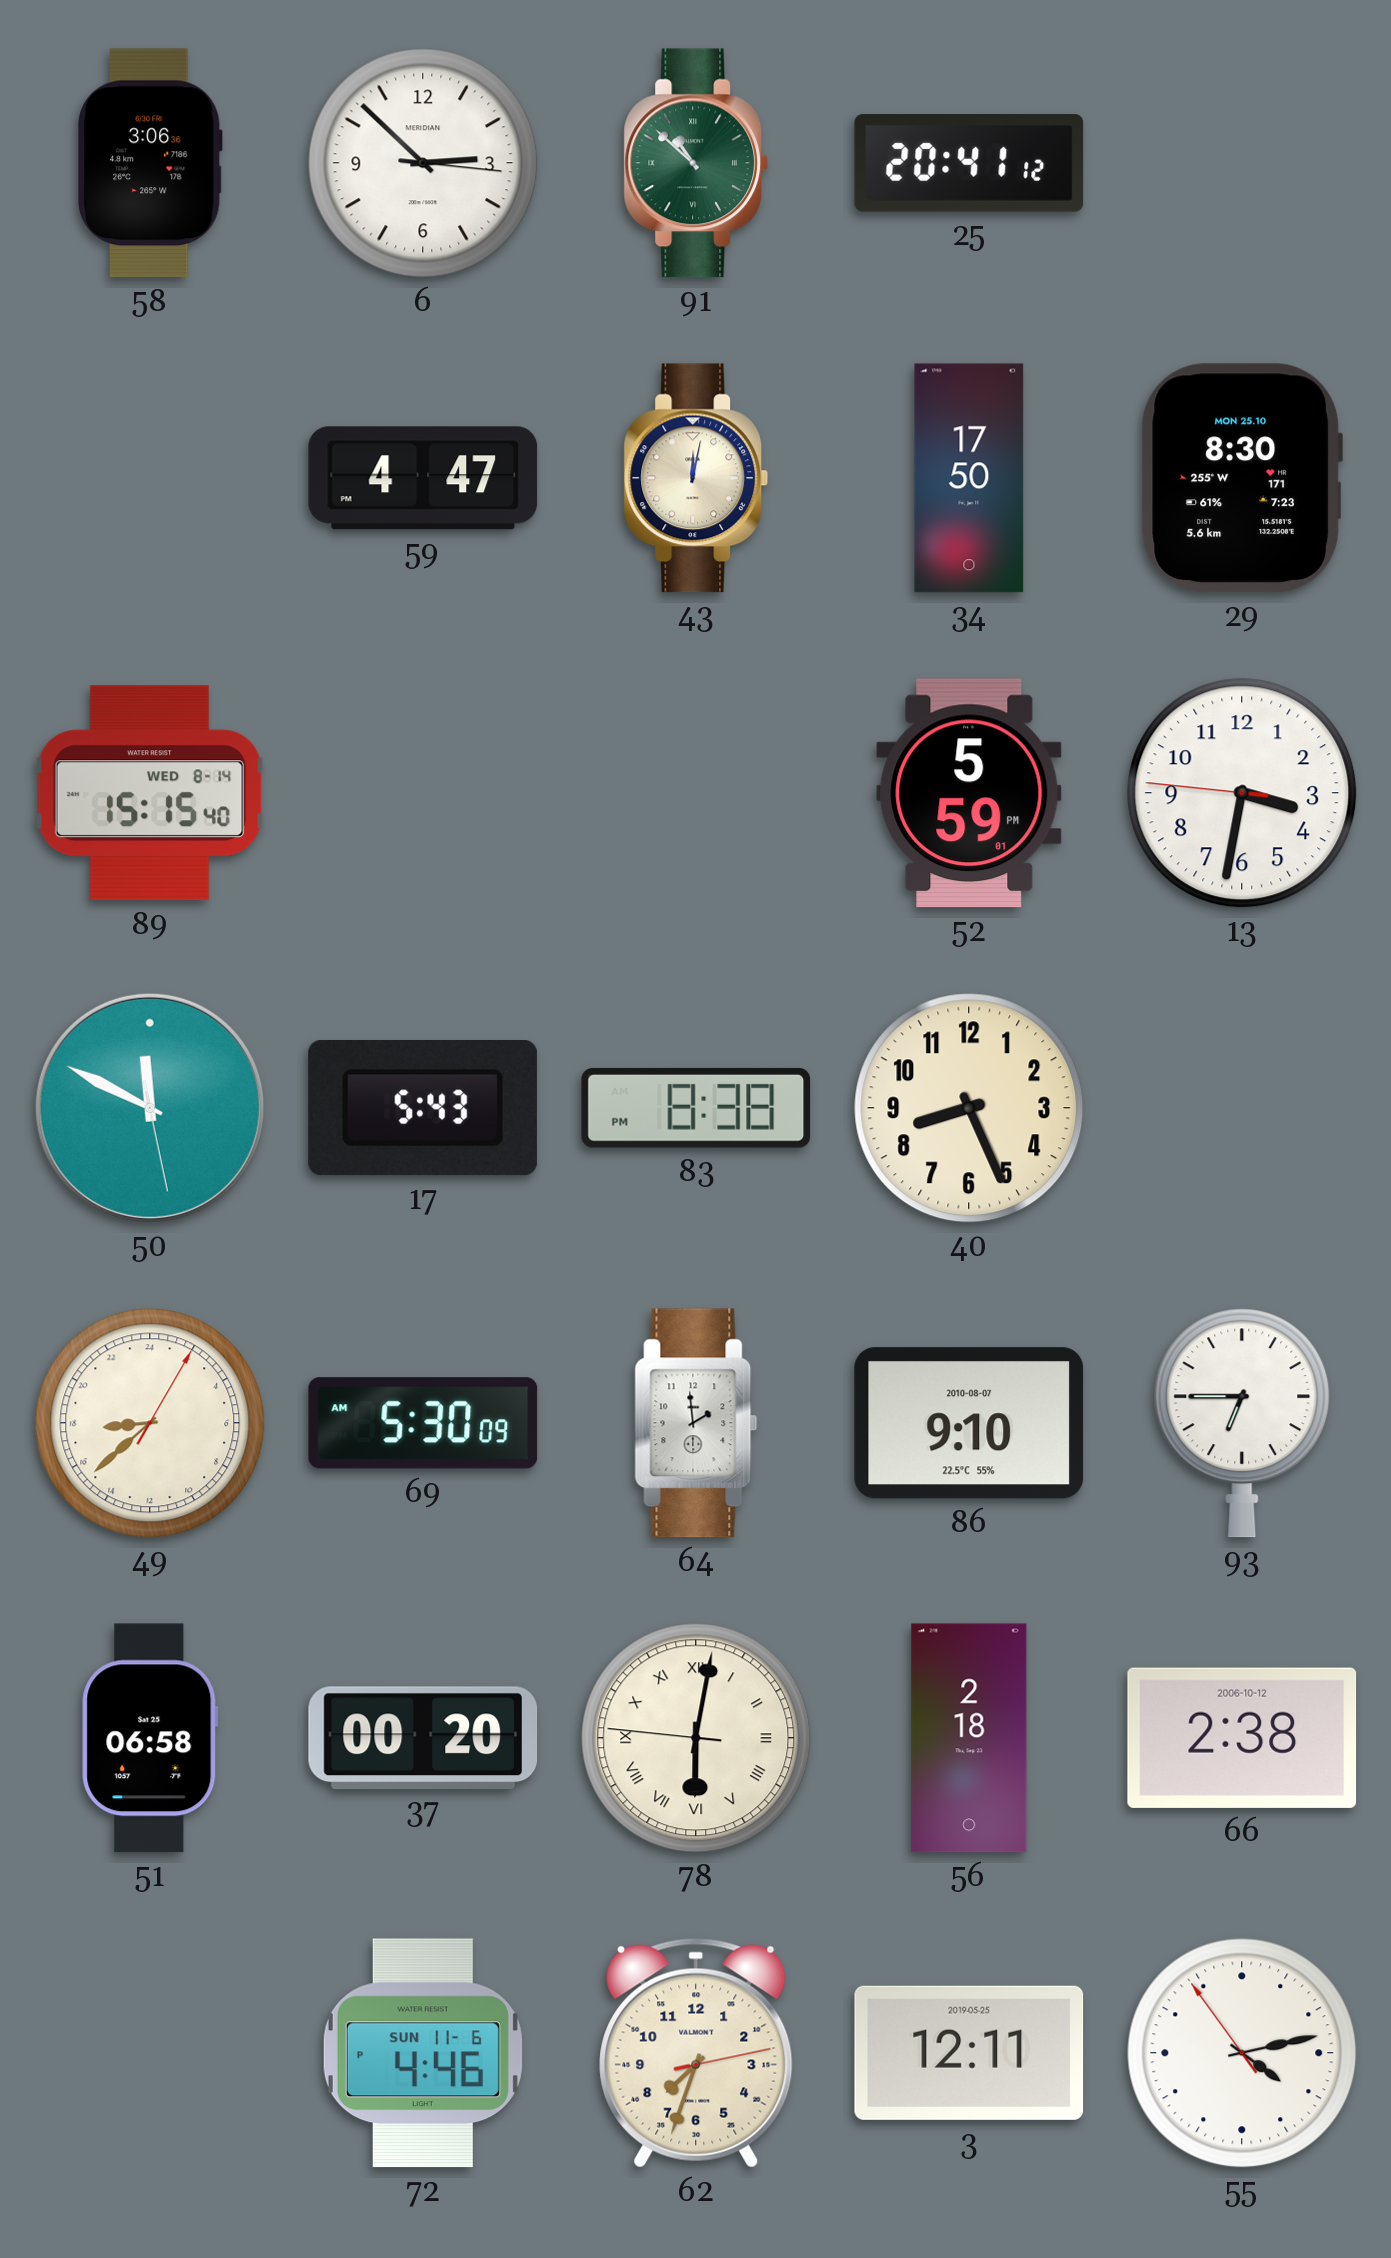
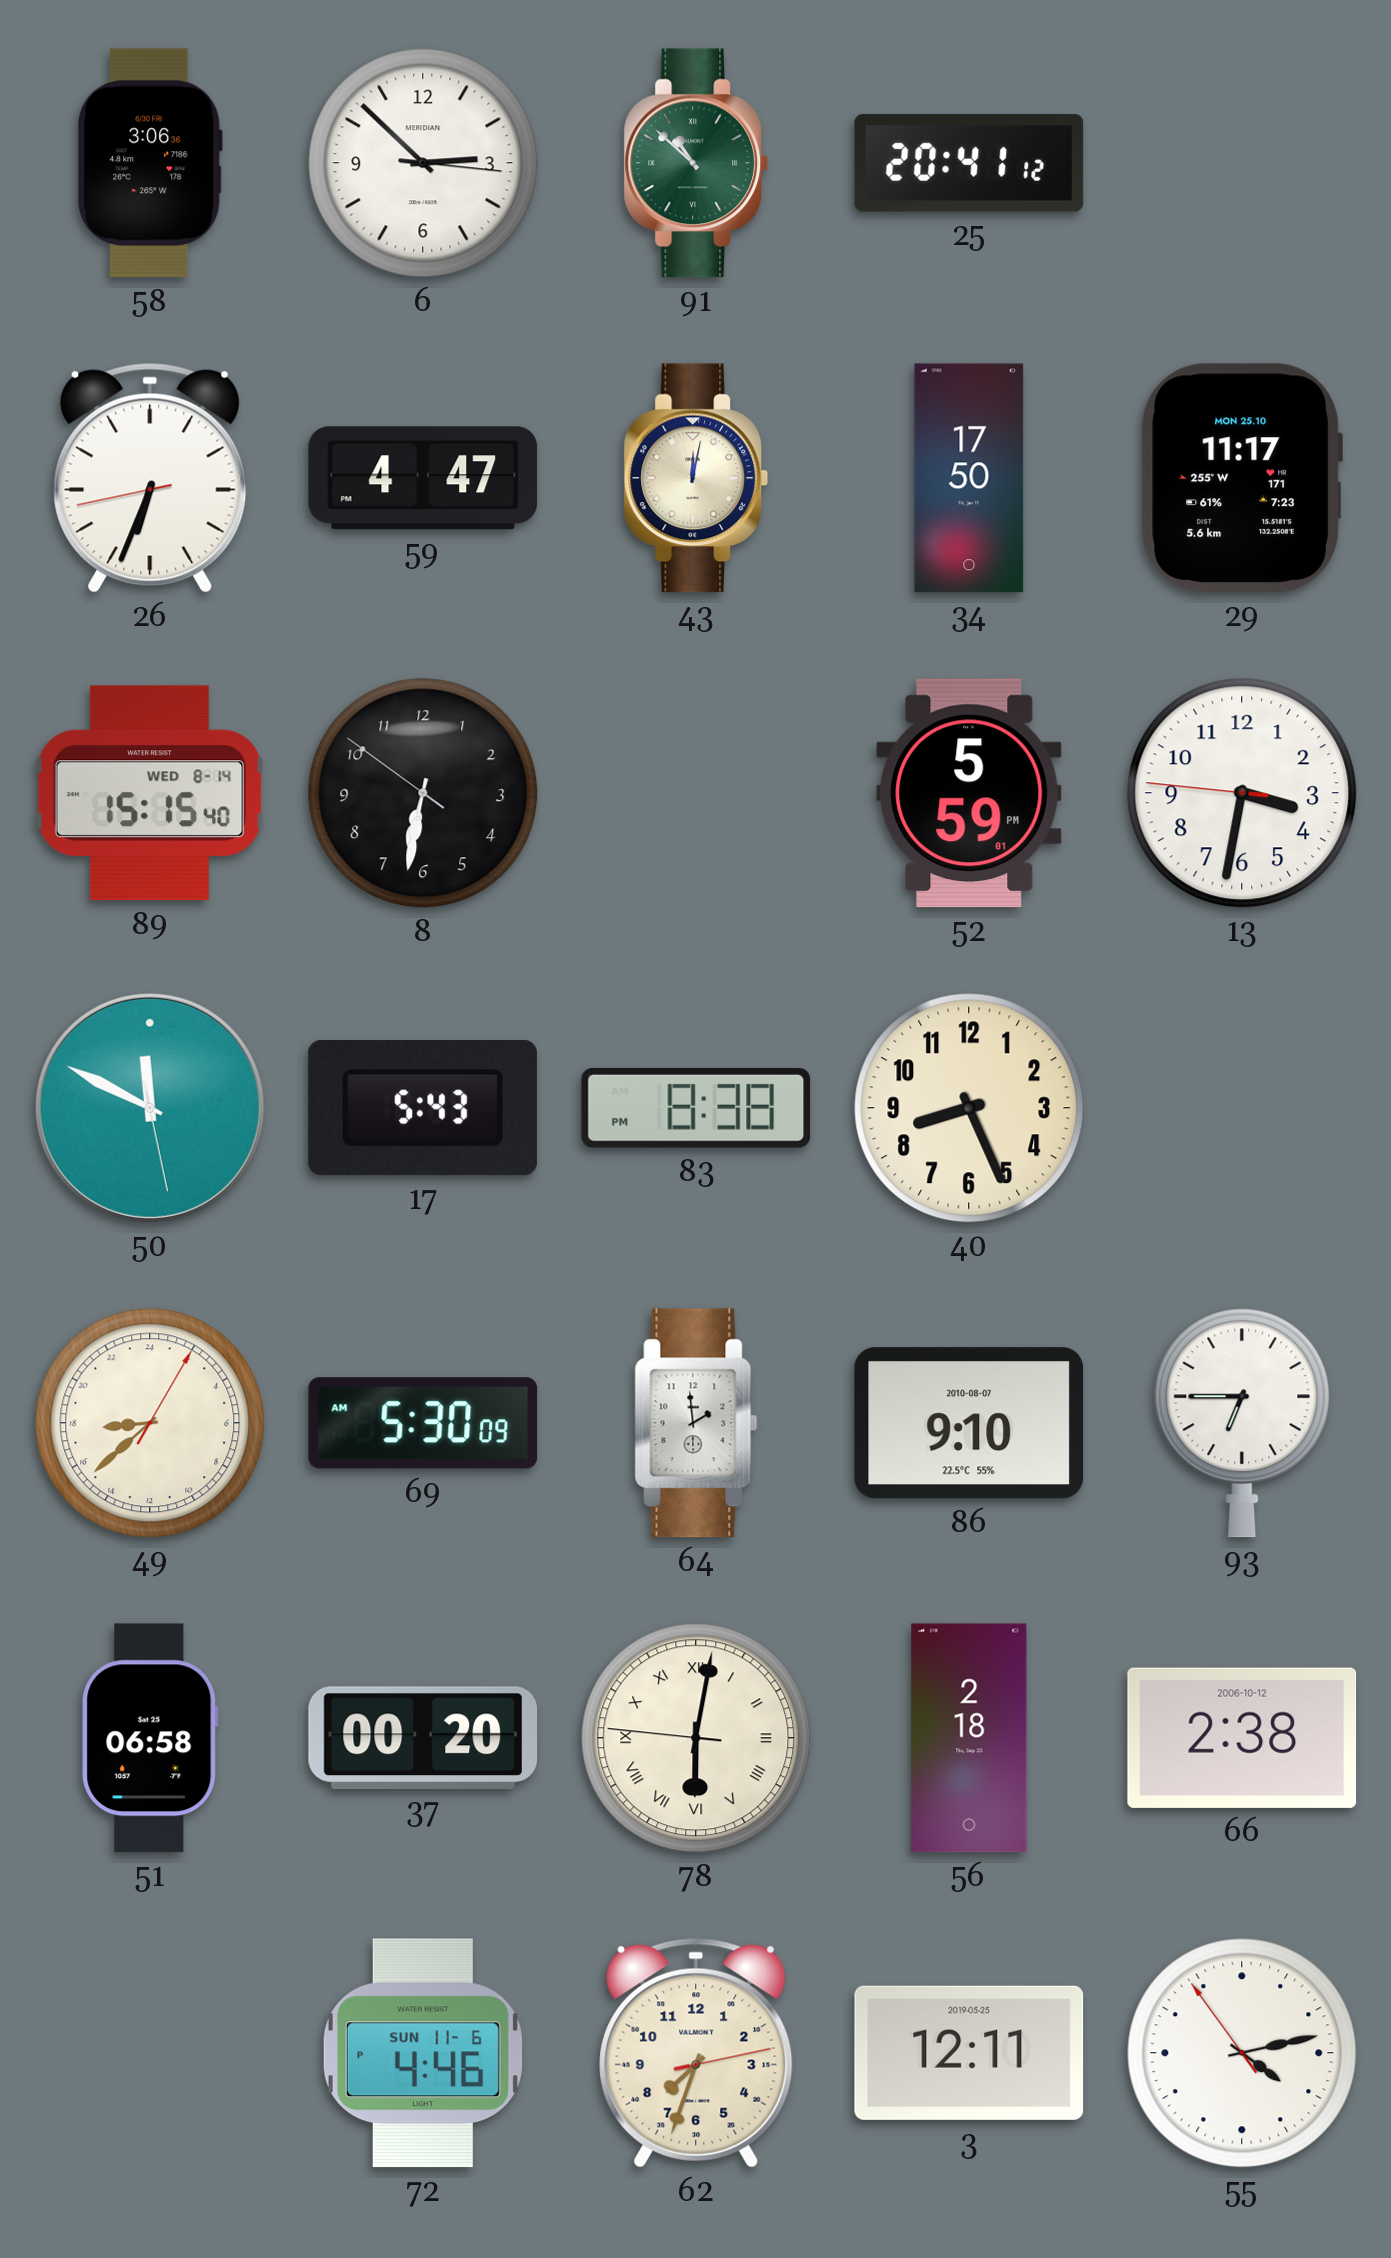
26: none -> 6:33 (150, 478)
29: 8:30 -> 11:17 (1242, 478)
8: none -> 6:31 (423, 793)
